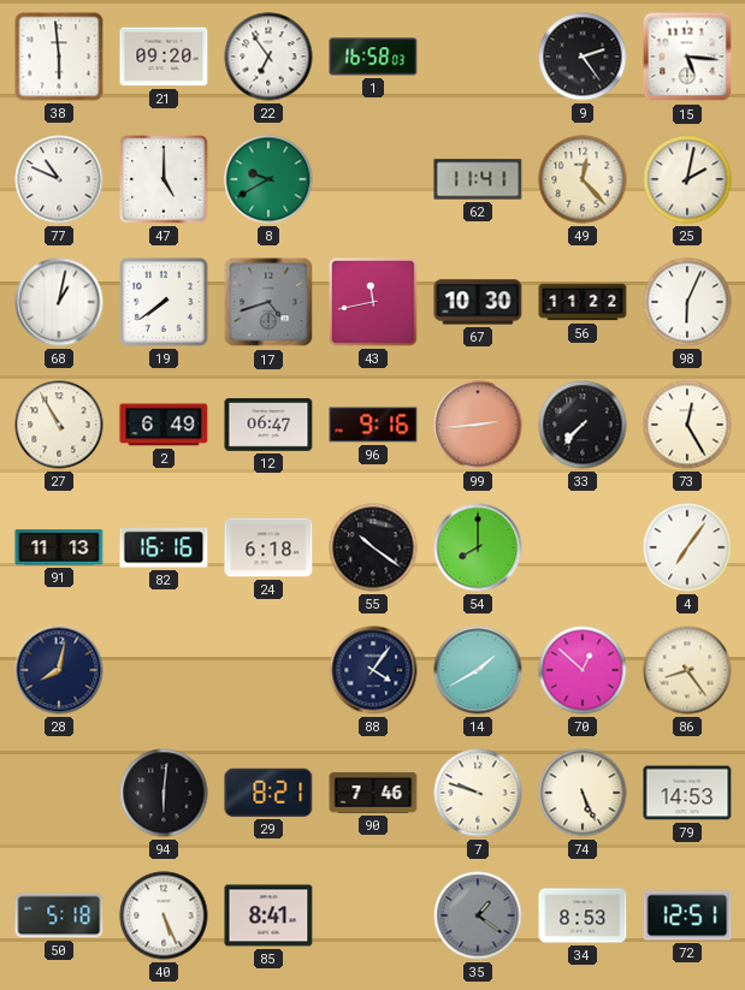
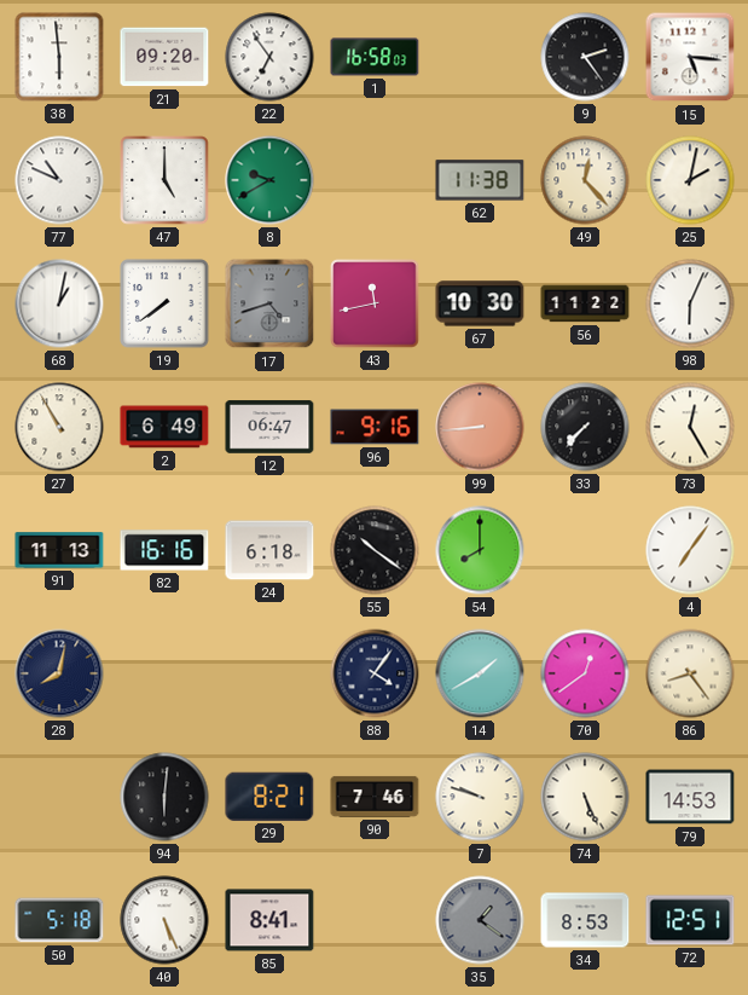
62: 11:41 -> 11:38 (480, 180)
99: 2:44 -> 8:44 (480, 427)
70: 12:52 -> 12:39 (585, 673)
